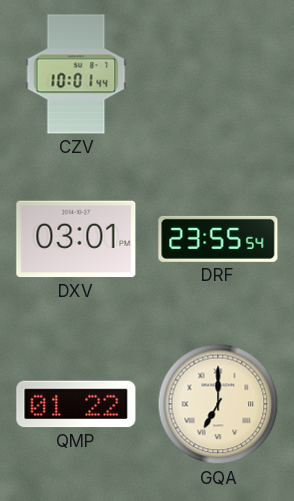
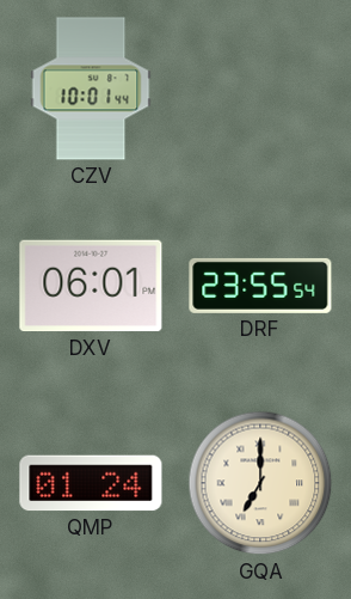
DXV: 03:01 -> 06:01 (91, 286)
QMP: 01:22 -> 01:24 (91, 483)
